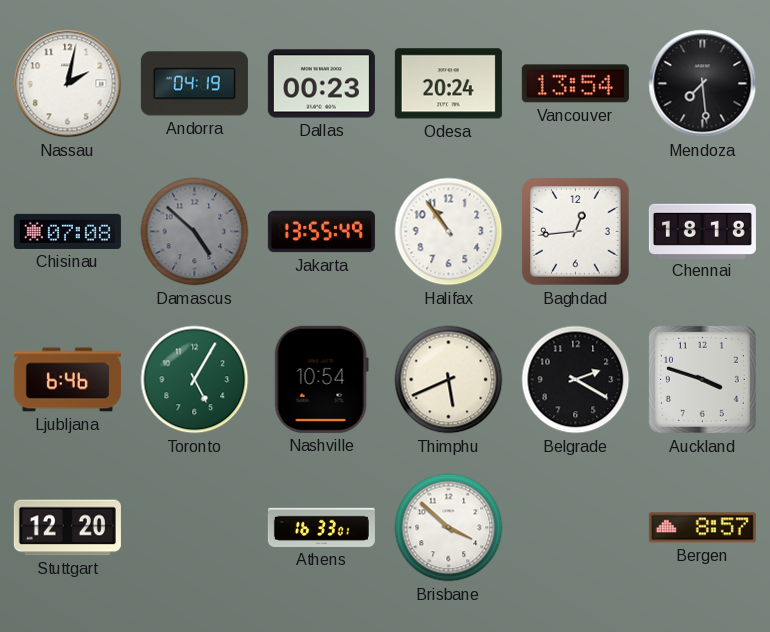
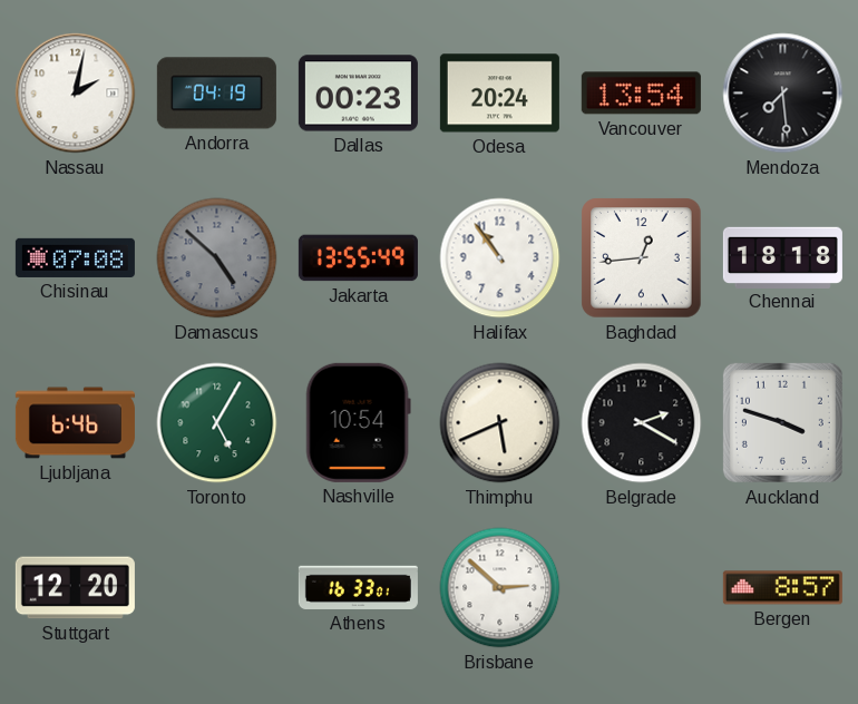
Brisbane: 3:52 -> 2:52 (500, 588)
